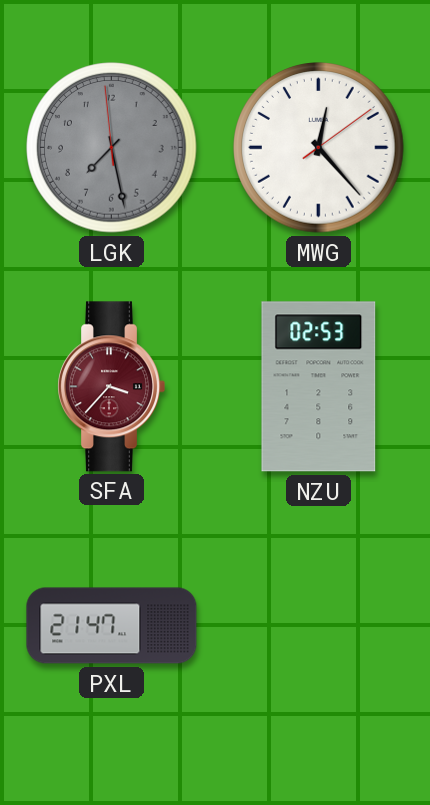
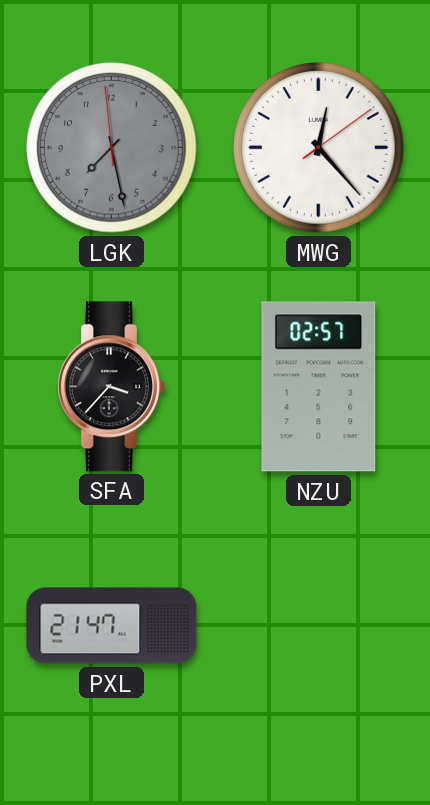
SFA dial: burgundy -> black (111, 387)
NZU: 02:53 -> 02:57 (319, 387)
